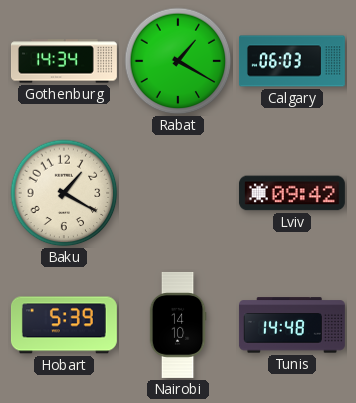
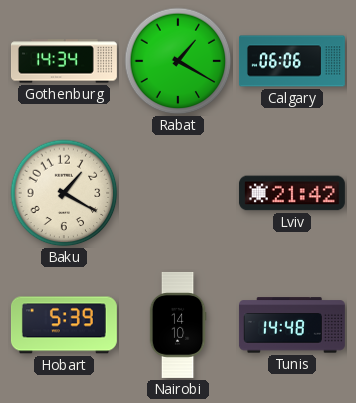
Calgary: 06:03 -> 06:06 (292, 61)
Lviv: 09:42 -> 21:42 (292, 193)
